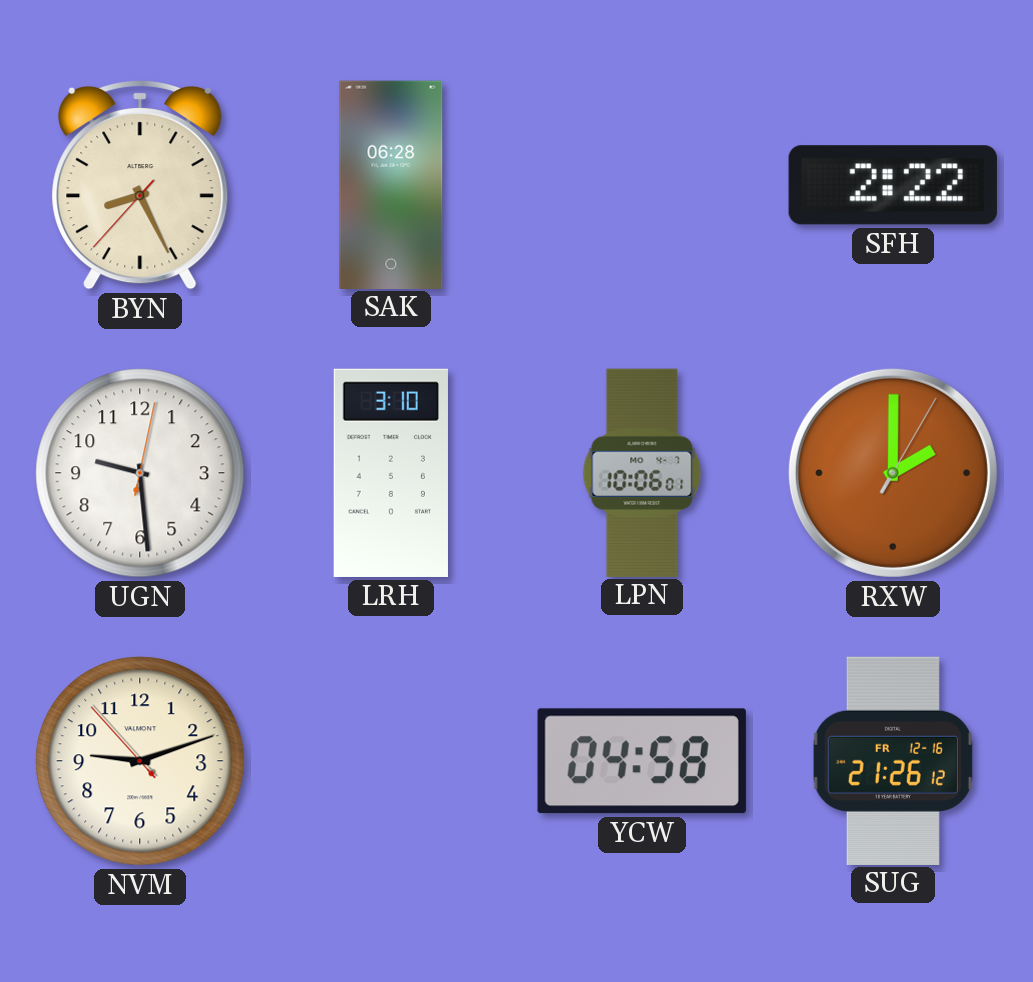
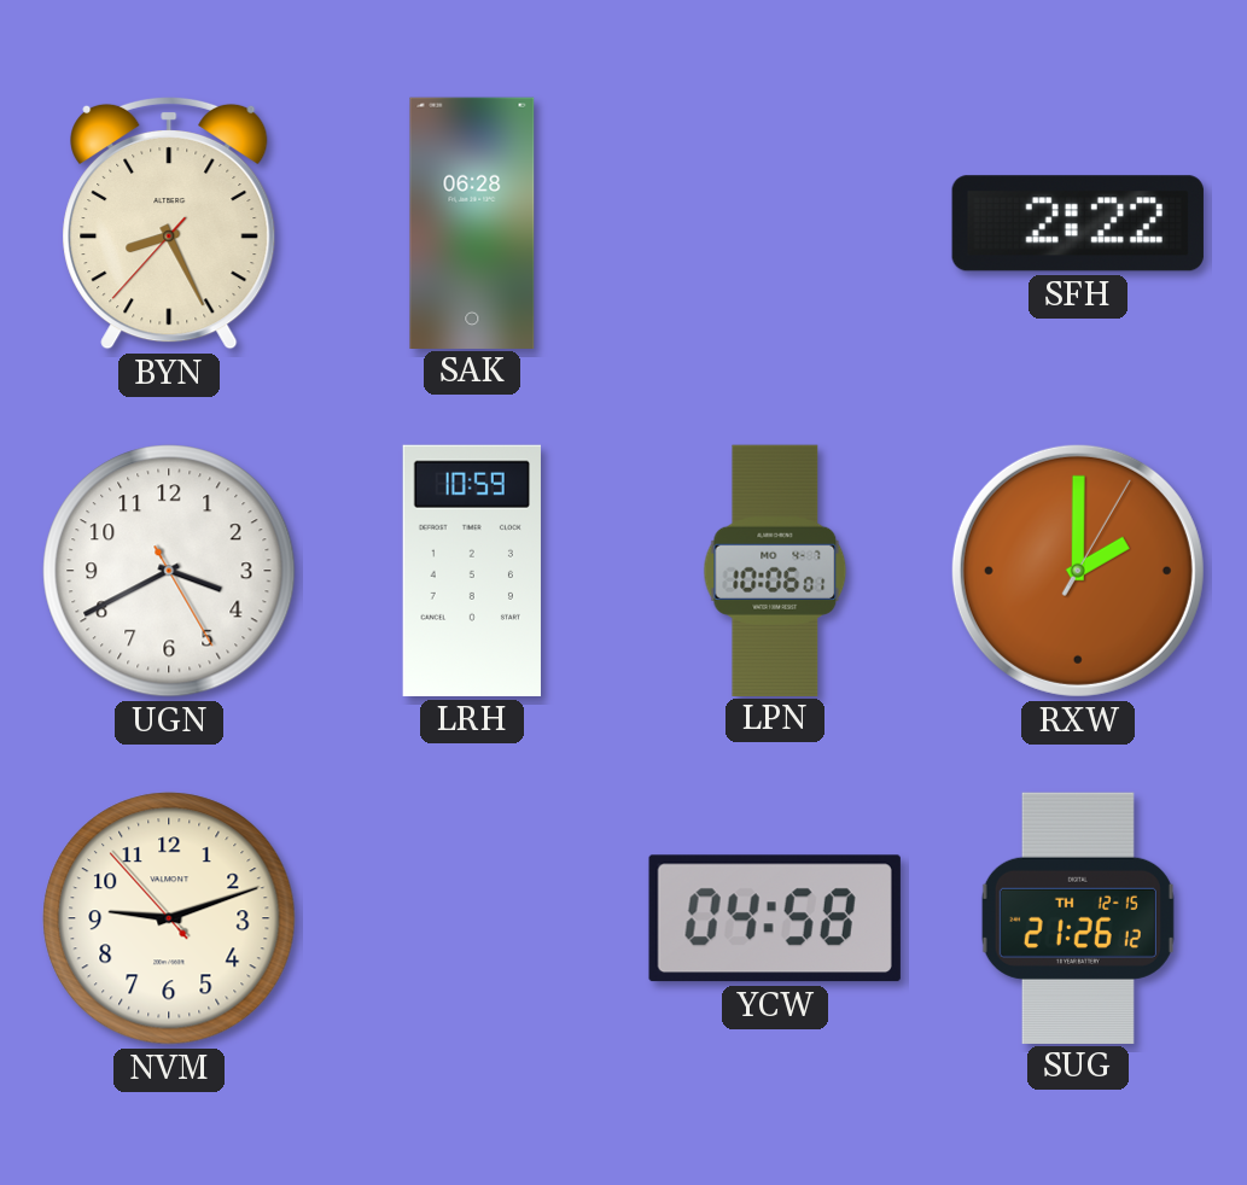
UGN: 9:29 -> 3:40 (169, 571)
LRH: 3:10 -> 10:59 (472, 571)
SUG date: FR 12-16 -> TH 12-15 (1078, 917)
